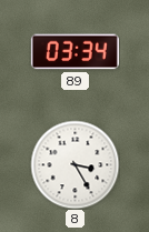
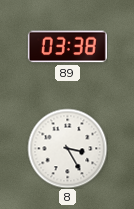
89: 03:34 -> 03:38 (67, 47)
